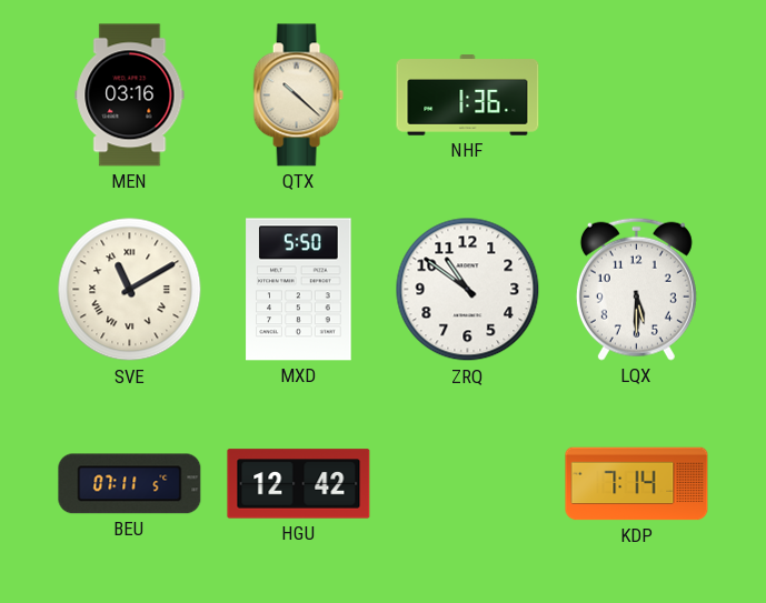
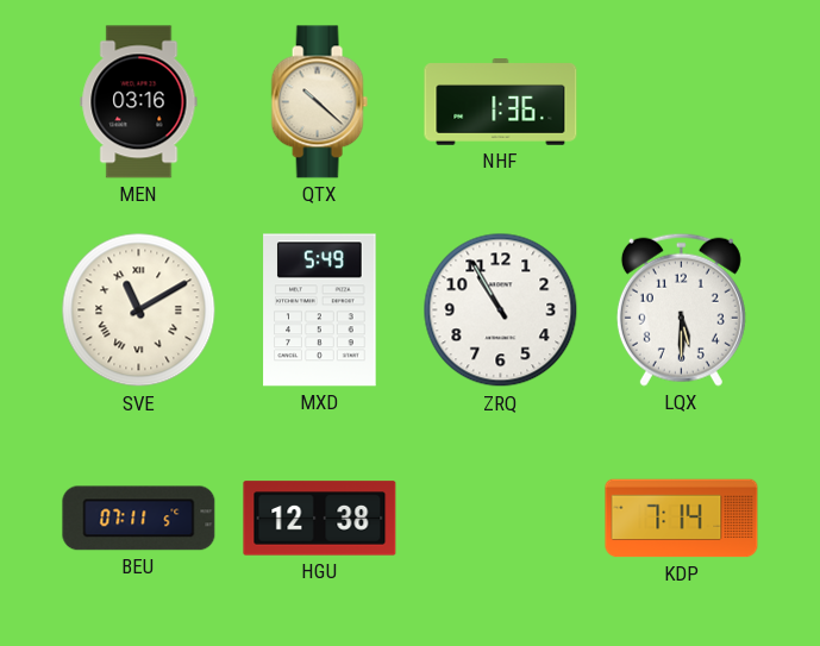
MXD: 5:50 -> 5:49 (320, 311)
ZRQ: 10:51 -> 10:55 (501, 311)
HGU: 12:42 -> 12:38 (320, 519)
